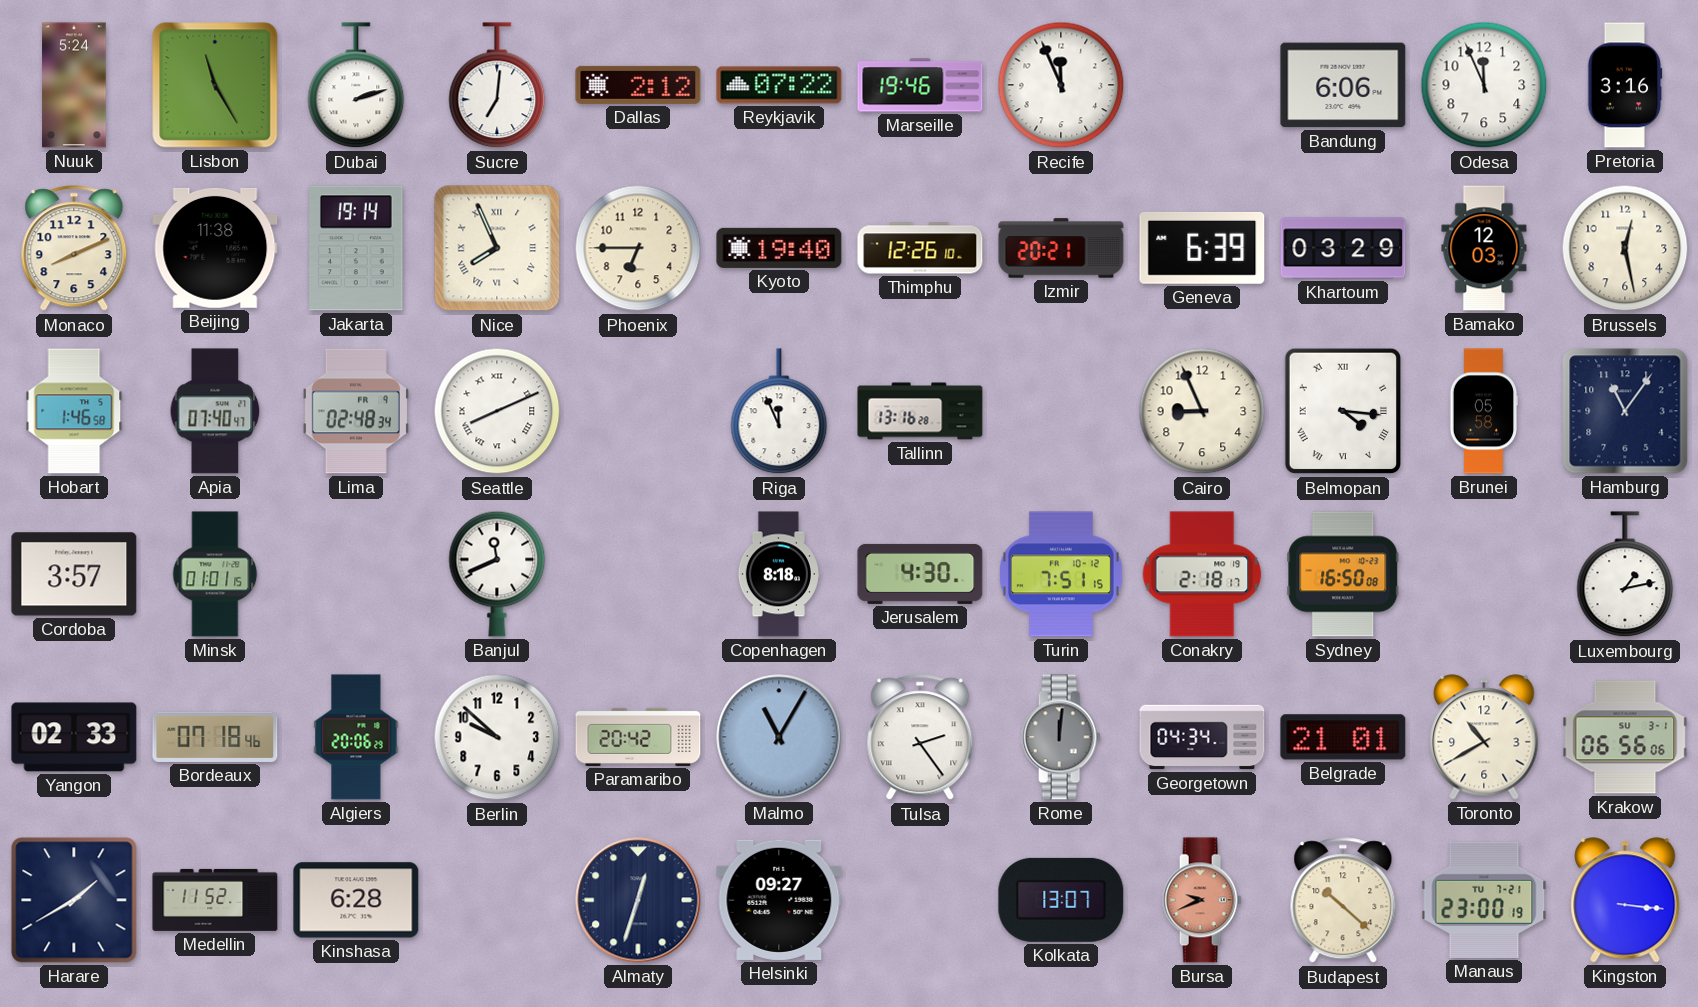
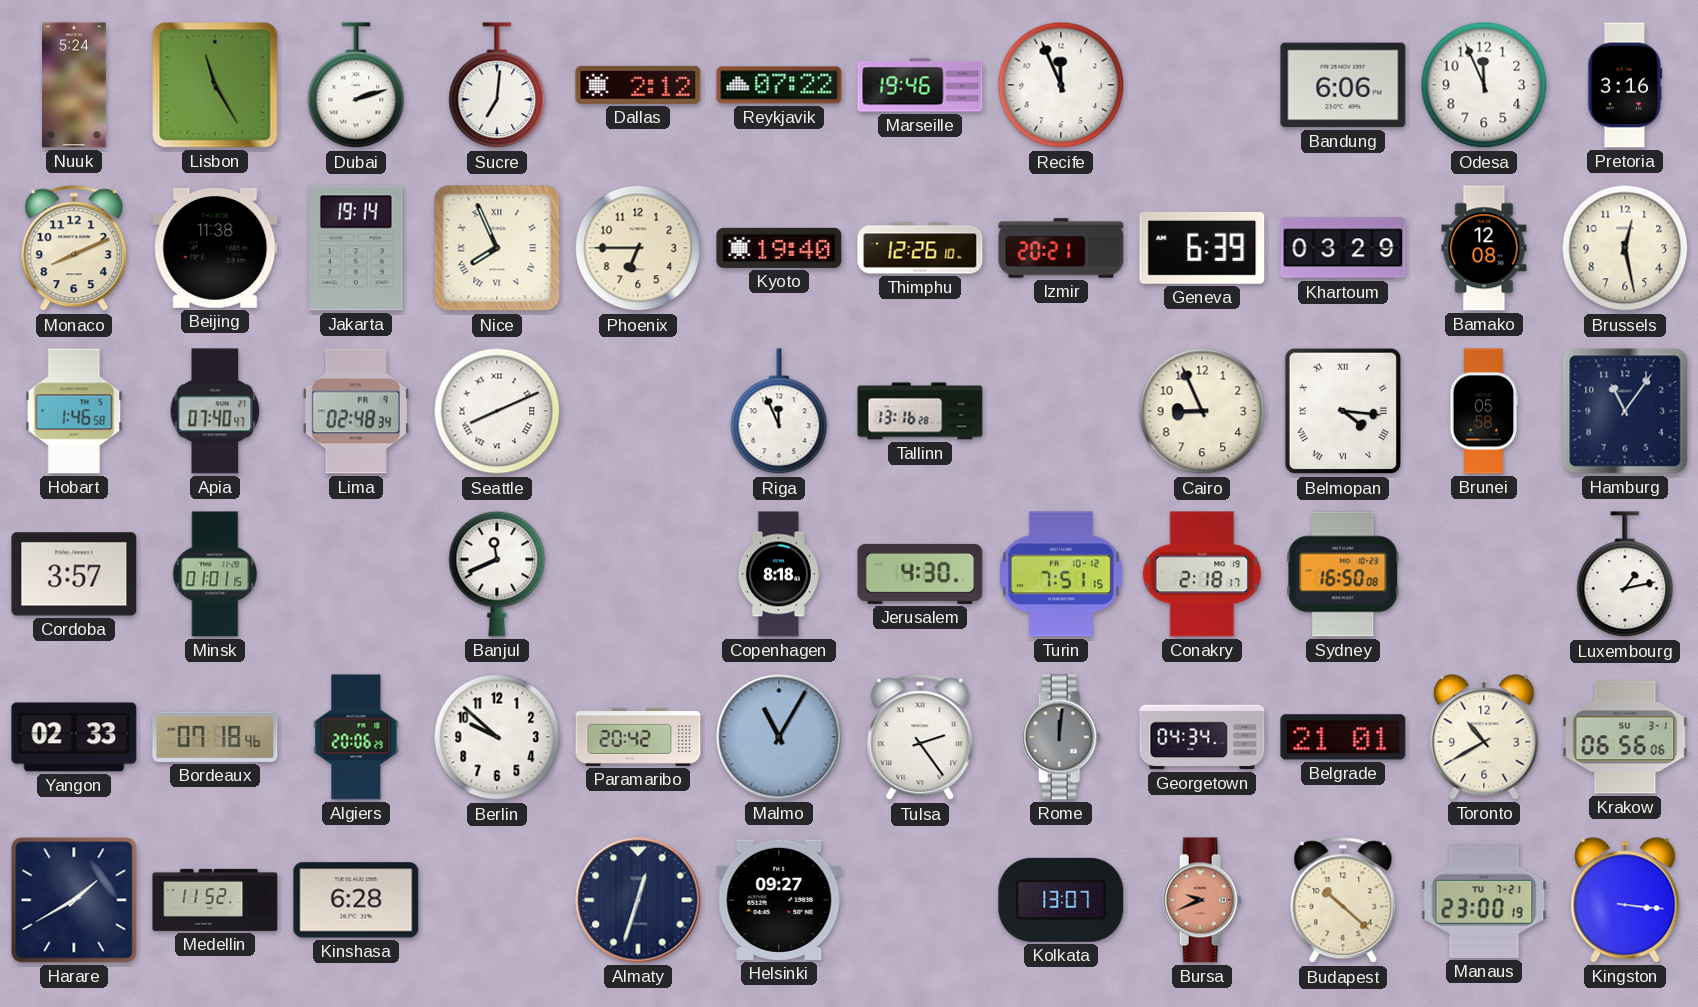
Bamako: 12:03 -> 12:08 (1484, 248)
